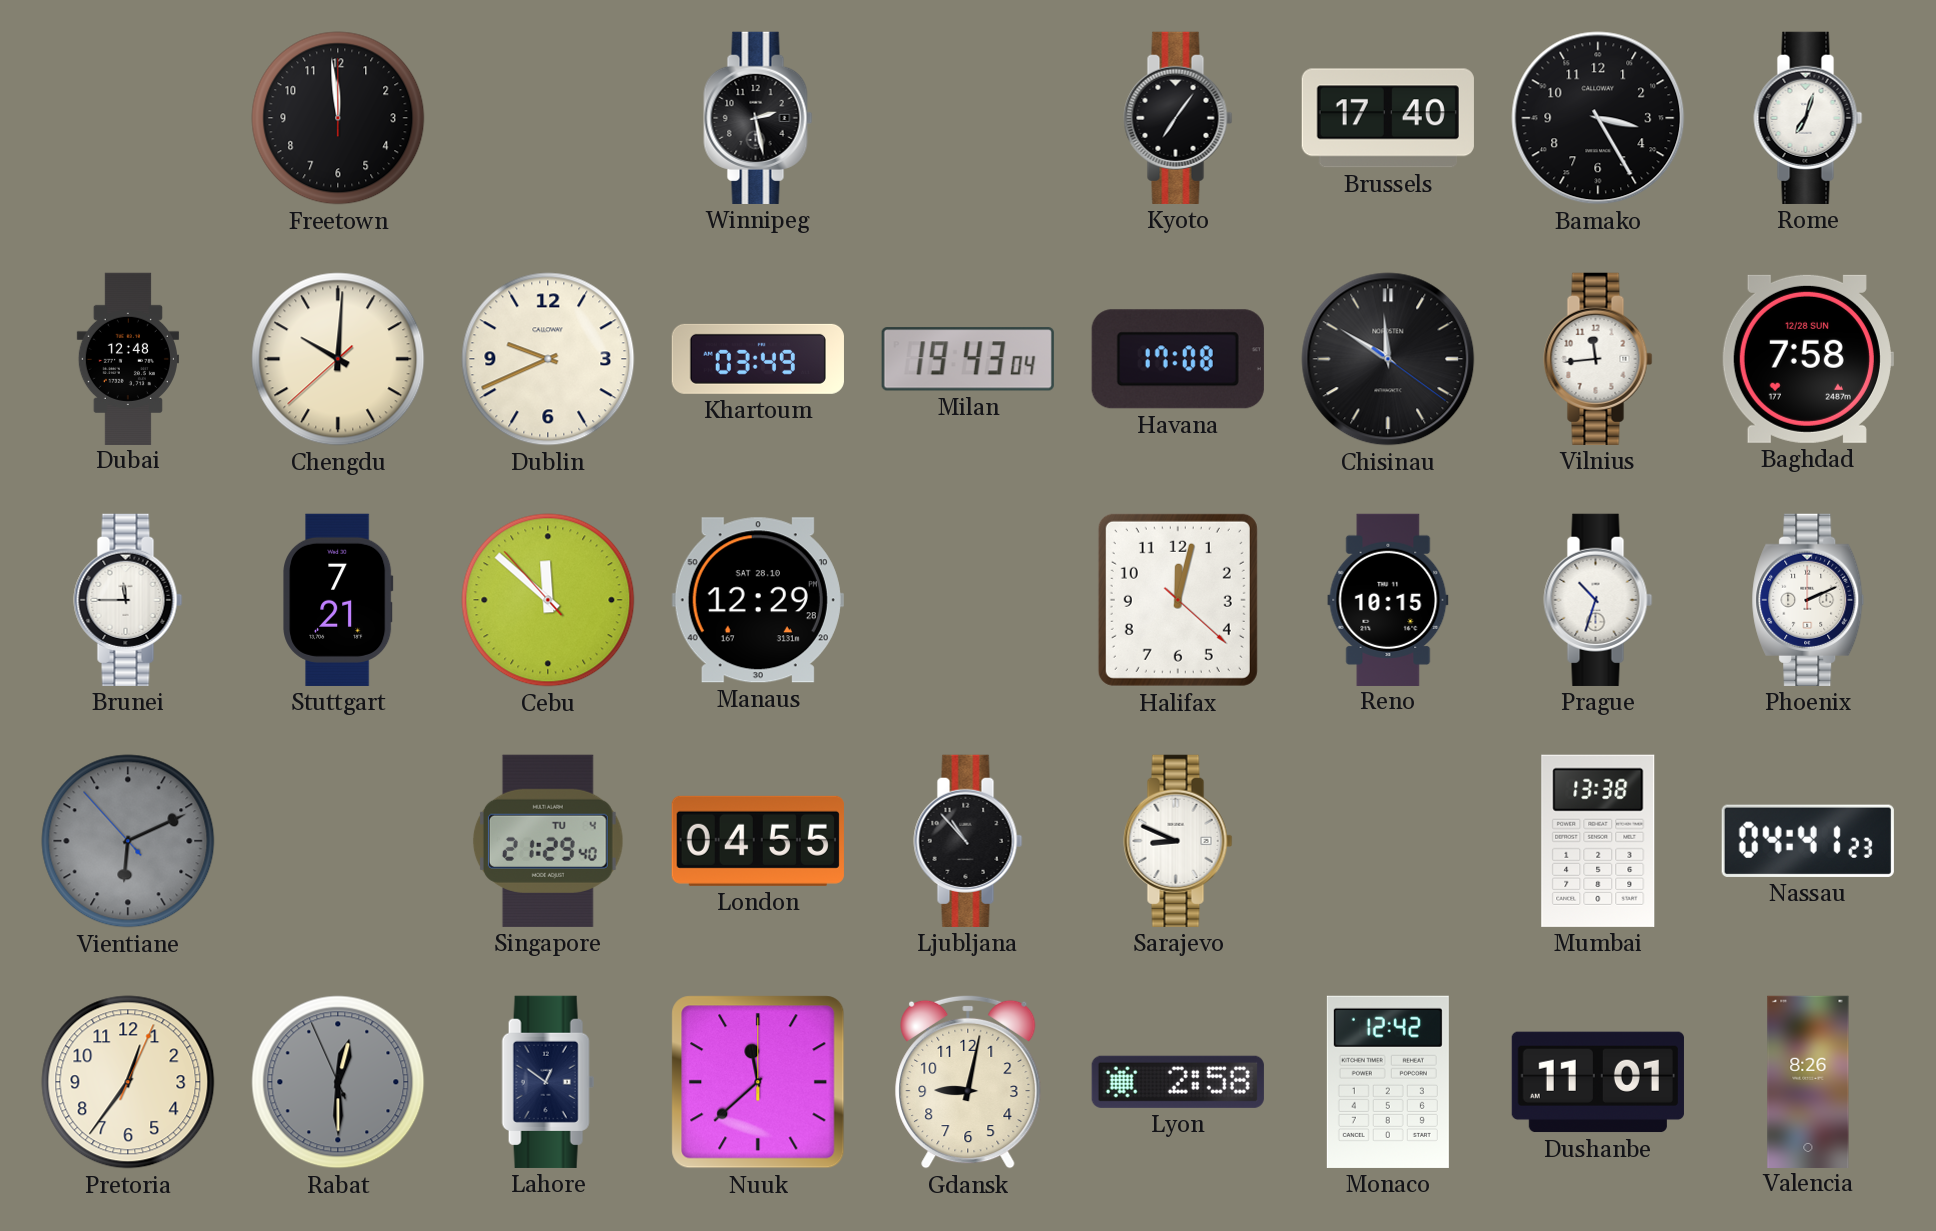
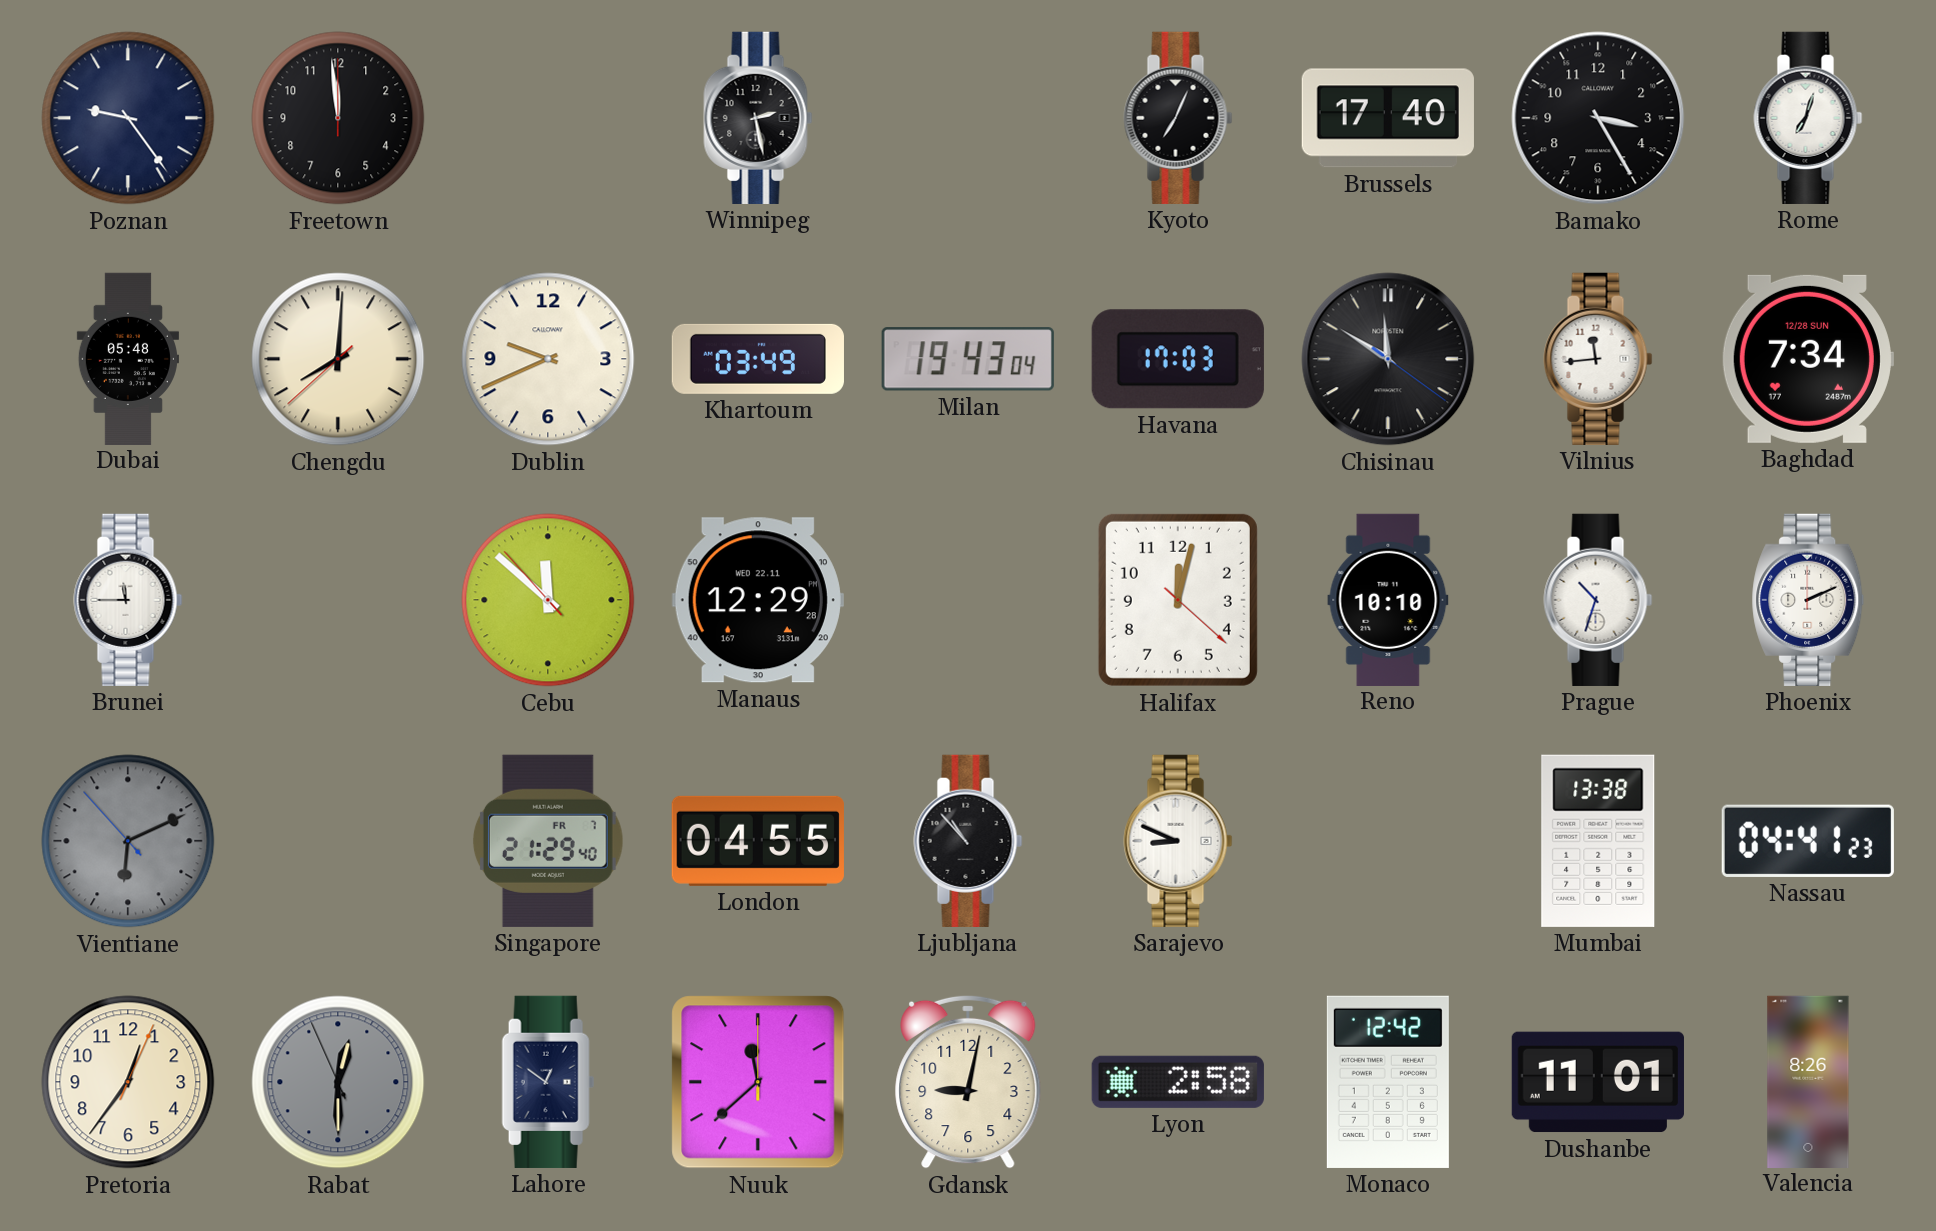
Poznan: none -> 9:24 (128, 118)
Kyoto: 7:06 -> 7:04 (1178, 118)
Dubai: 12:48 -> 05:48 (128, 358)
Chengdu: 10:00 -> 8:00 (338, 359)
Havana: 17:08 -> 17:03 (1178, 359)
Baghdad: 7:58 -> 7:34 (1807, 359)
Stuttgart: 7:21 -> none (338, 600)
Manaus date: SAT 28.10 -> WED 22.11 (758, 600)
Reno: 10:15 -> 10:10 (1388, 599)
Singapore date: TU 4 -> FR 7 (548, 841)
